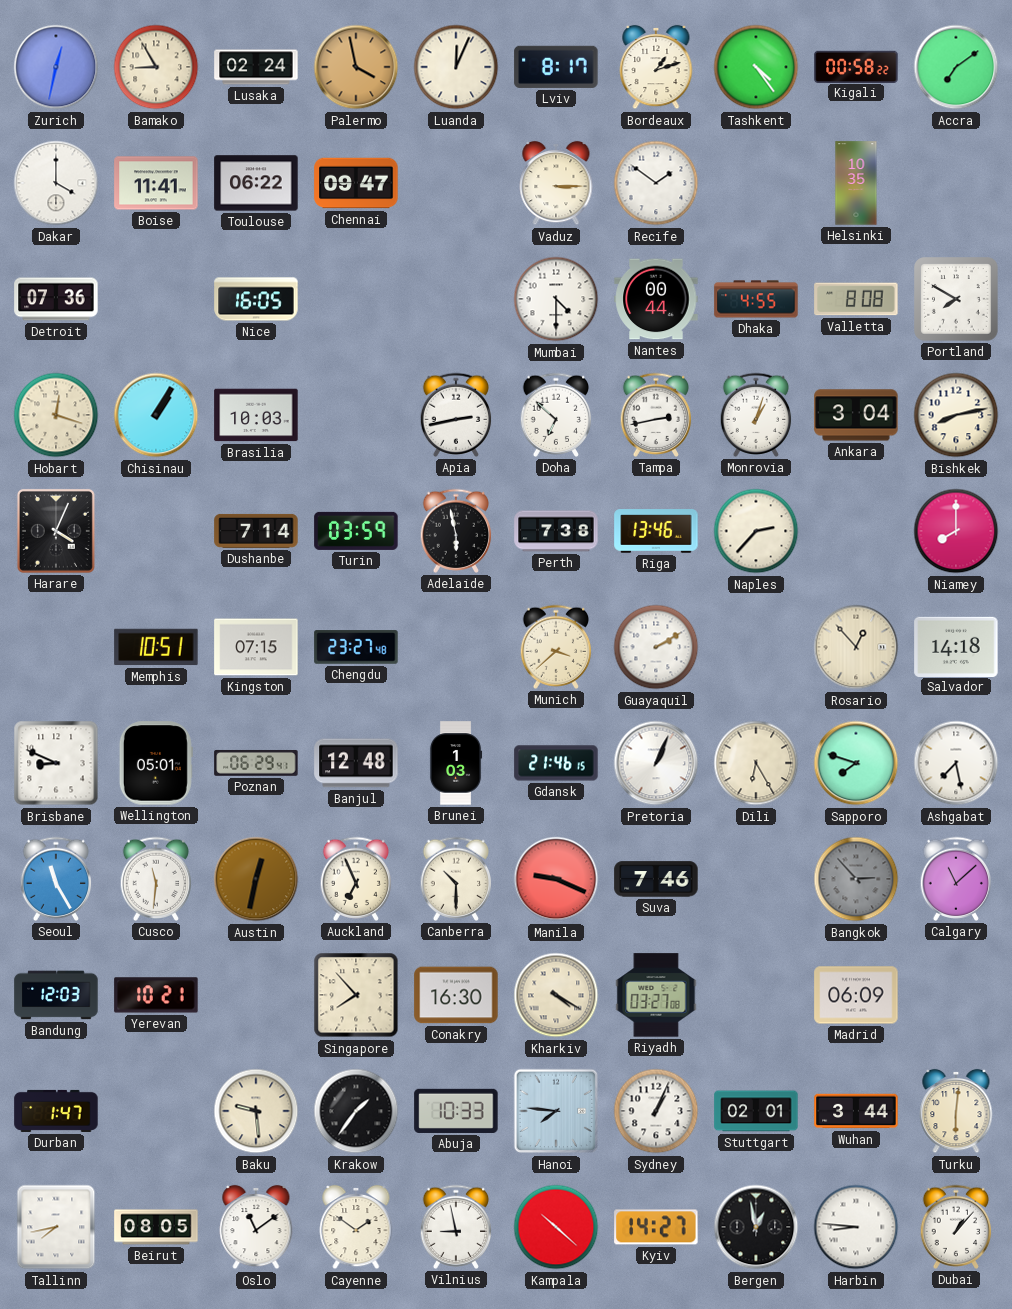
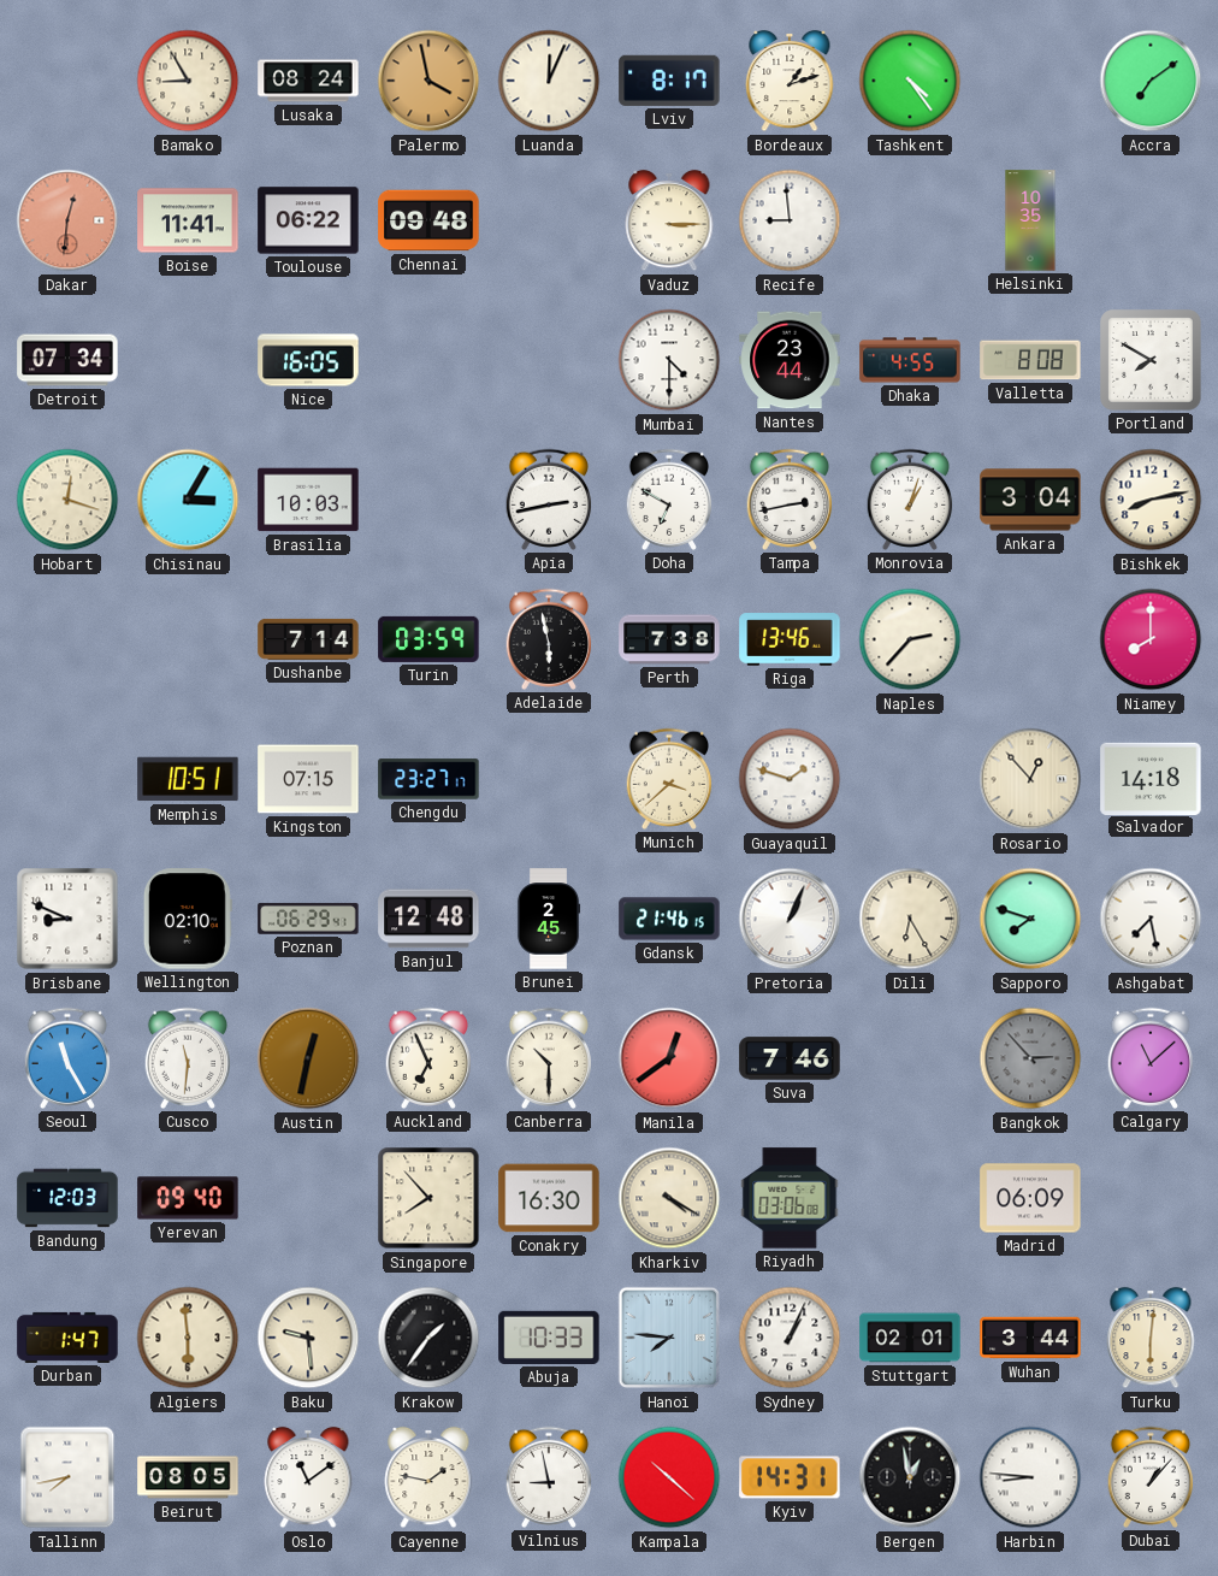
Zurich: 12:32 -> none (56, 67)
Lusaka: 02:24 -> 08:24 (308, 81)
Kigali: 00:58 -> none (856, 66)
Dakar: 4:00 -> 12:31 (67, 220)
Dakar dial: white -> salmon (67, 220)
Chennai: 09:47 -> 09:48 (428, 220)
Recife: 1:51 -> 8:59 (790, 220)
Detroit: 07:36 -> 07:34 (67, 360)
Nantes: 00:44 -> 23:44 (790, 360)
Chisinau: 1:05 -> 3:05 (188, 500)
Doha: 6:52 -> 6:50 (669, 500)
Harare: 4:04 -> none (56, 531)
Chengdu: 23:27:48 -> 23:27:17 (428, 779)
Guayaquil: 2:10 -> 1:48 (790, 779)
Wellington: 05:01 -> 02:10 (188, 919)
Brunei: 1:03 -> 2:45 (549, 919)
Manila: 9:19 -> 12:39 (669, 1058)
Yerevan: 10:21 -> 09:40 (188, 1198)
Riyadh: 03:27 -> 03:06 (790, 1198)
Algiers: none -> 5:59 (188, 1338)
Cayenne: 1:51 -> 1:47 (428, 1477)
Kyiv: 14:27 -> 14:31 (790, 1477)
